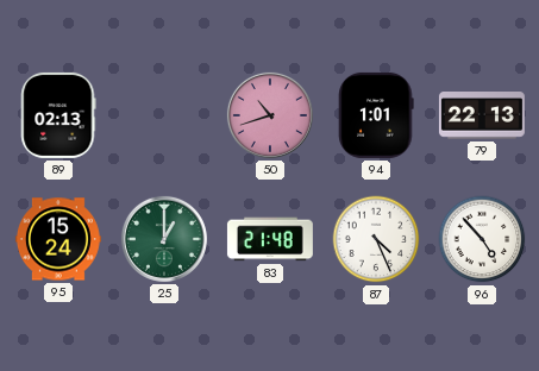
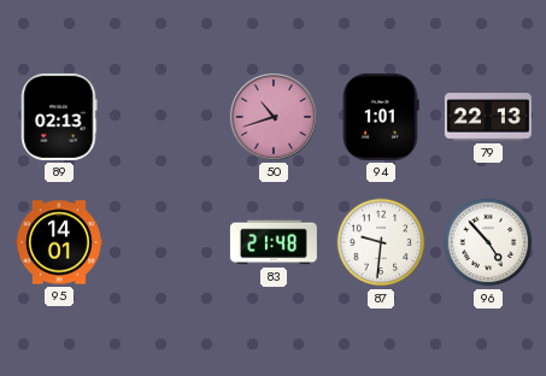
95: 15:24 -> 14:01 (59, 242)
25: 1:00 -> none (164, 239)
87: 4:26 -> 9:31 (381, 242)
